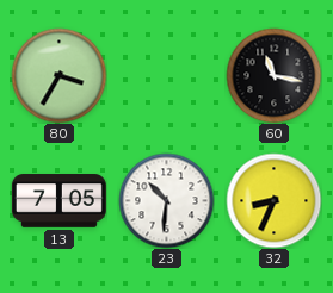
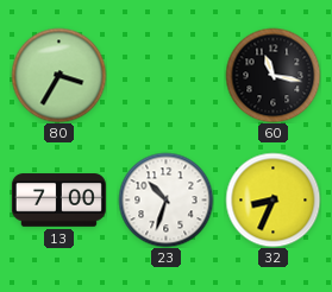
13: 7:05 -> 7:00 (58, 201)
23: 10:31 -> 10:33 (165, 199)
